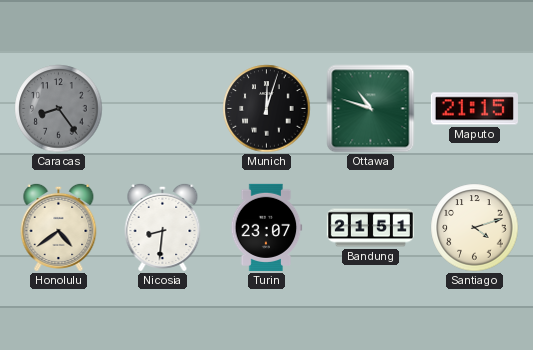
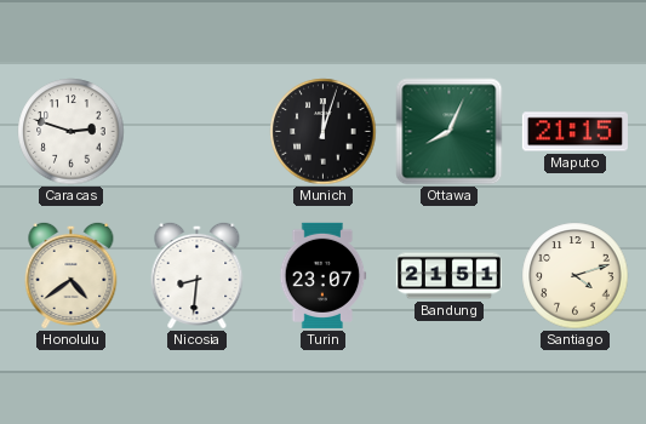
Caracas: 8:24 -> 2:48 (72, 132)
Caracas dial: grey -> white (72, 132)
Ottawa: 10:48 -> 8:04 (450, 132)
